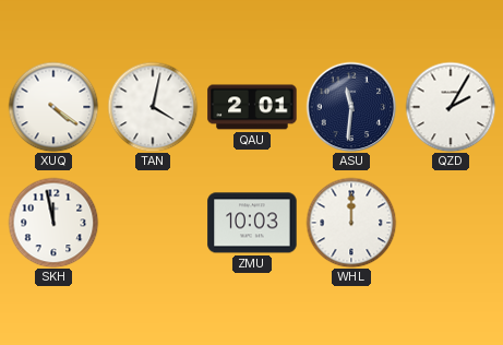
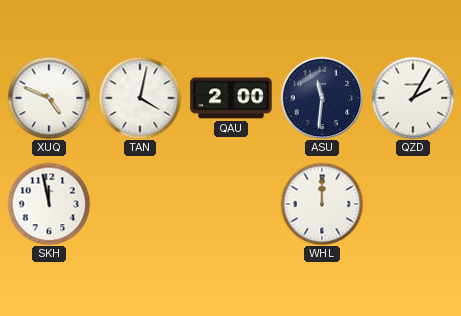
XUQ: 4:21 -> 4:49 (49, 98)
QAU: 2:01 -> 2:00 (231, 98)
ZMU: 10:03 -> none (252, 223)
